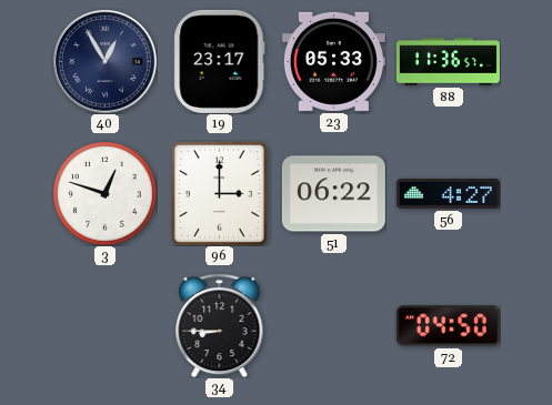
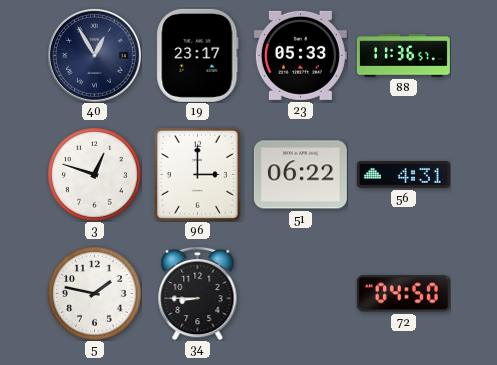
56: 4:27 -> 4:31 (403, 174)
5: none -> 1:47 (94, 293)
